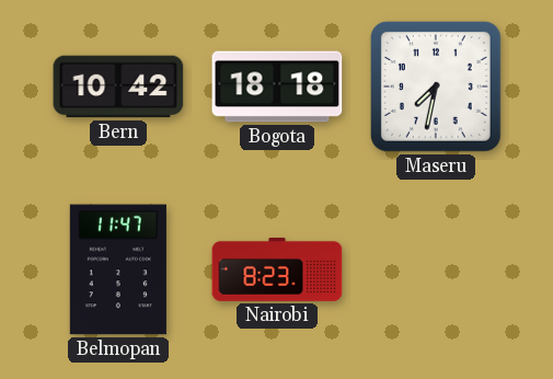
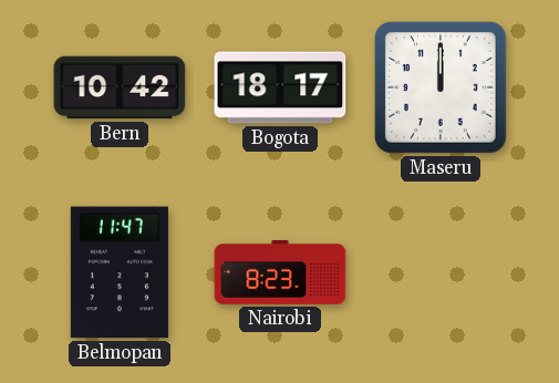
Bogota: 18:18 -> 18:17 (280, 87)
Maseru: 7:32 -> 12:00 (441, 87)
